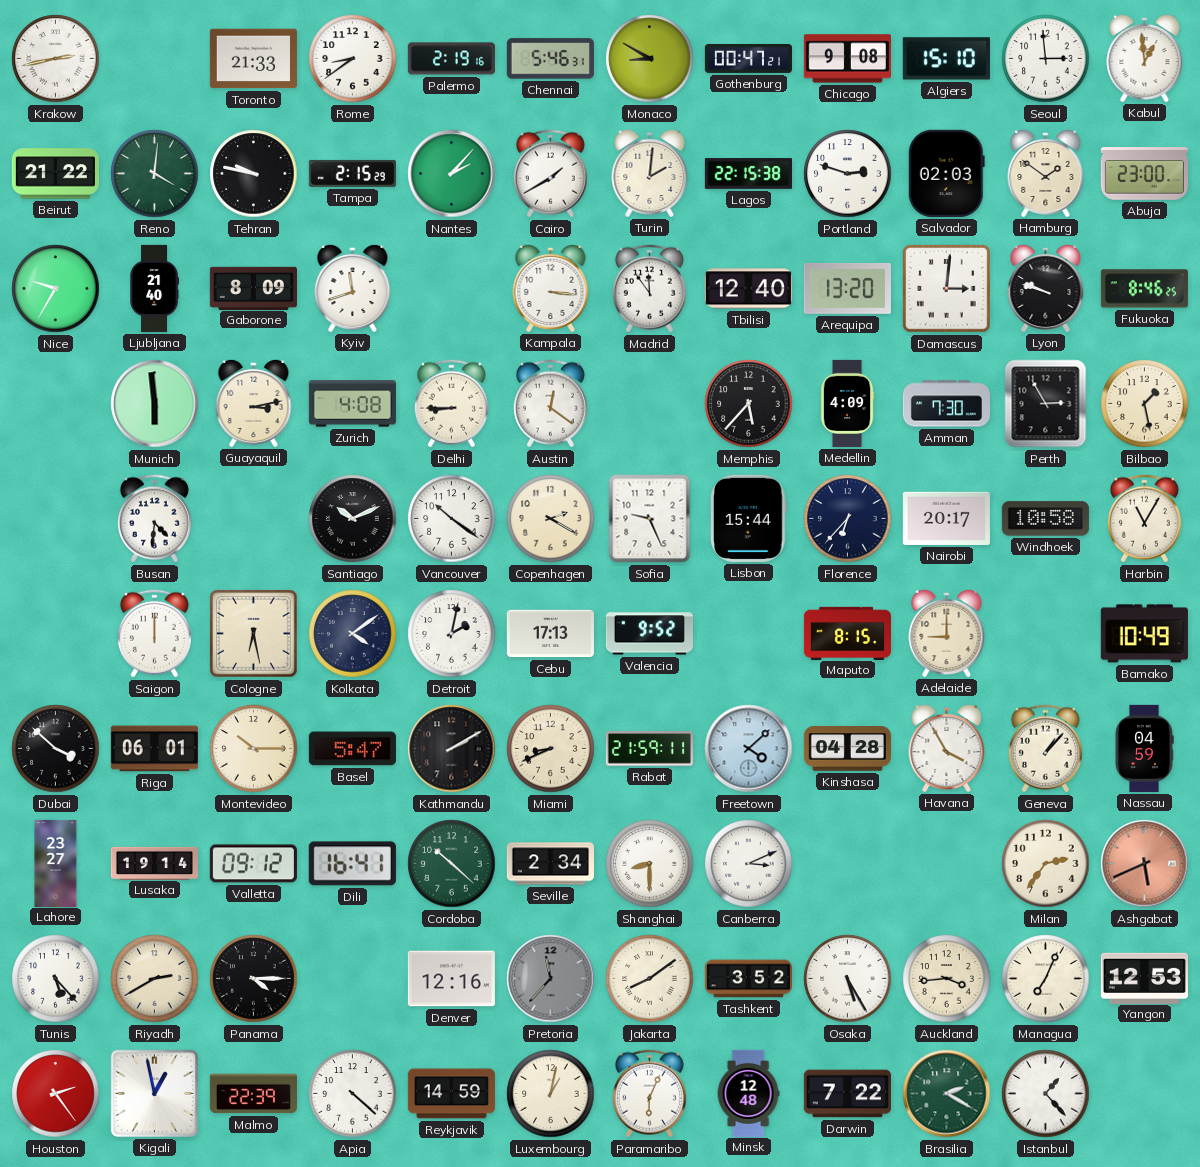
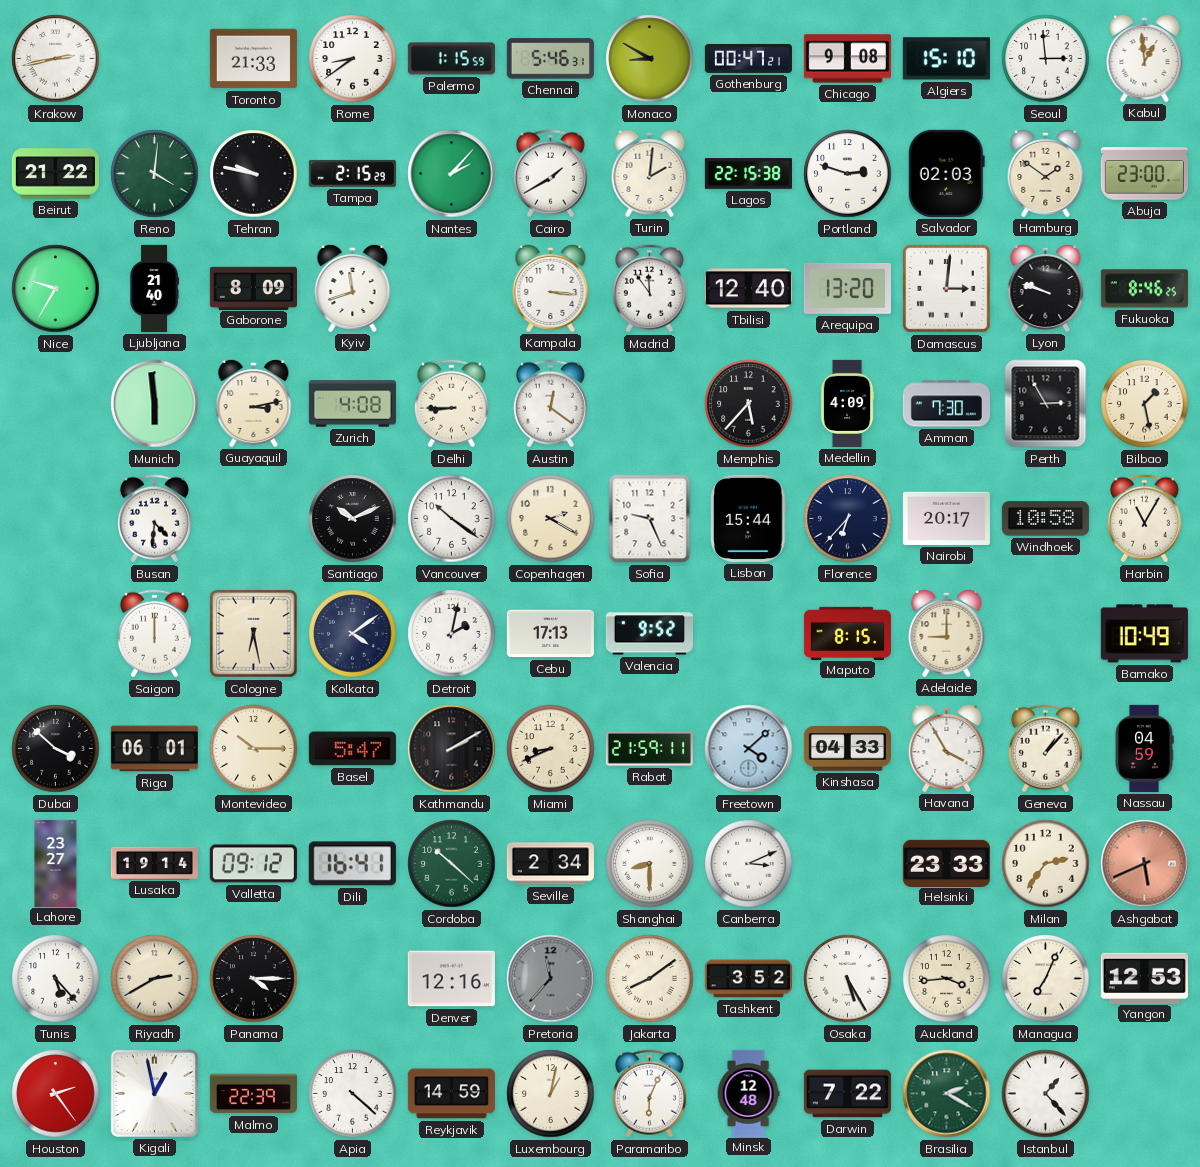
Palermo: 2:19 -> 1:15 (451, 59)
Kinshasa: 04:28 -> 04:33 (847, 749)
Helsinki: none -> 23:33 (946, 863)
